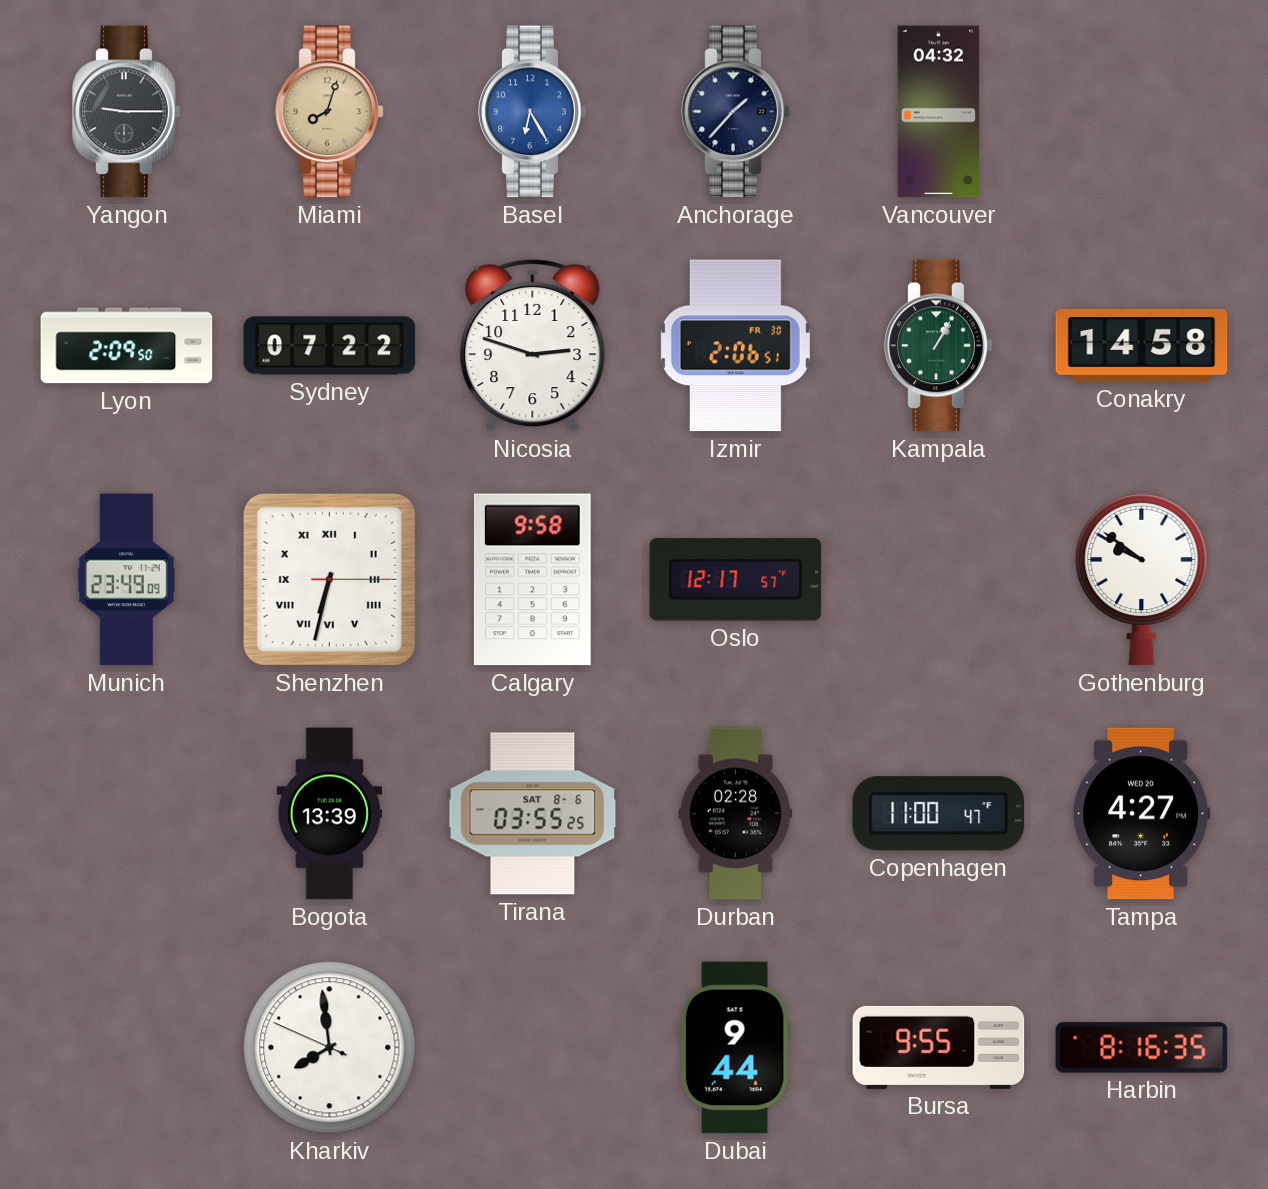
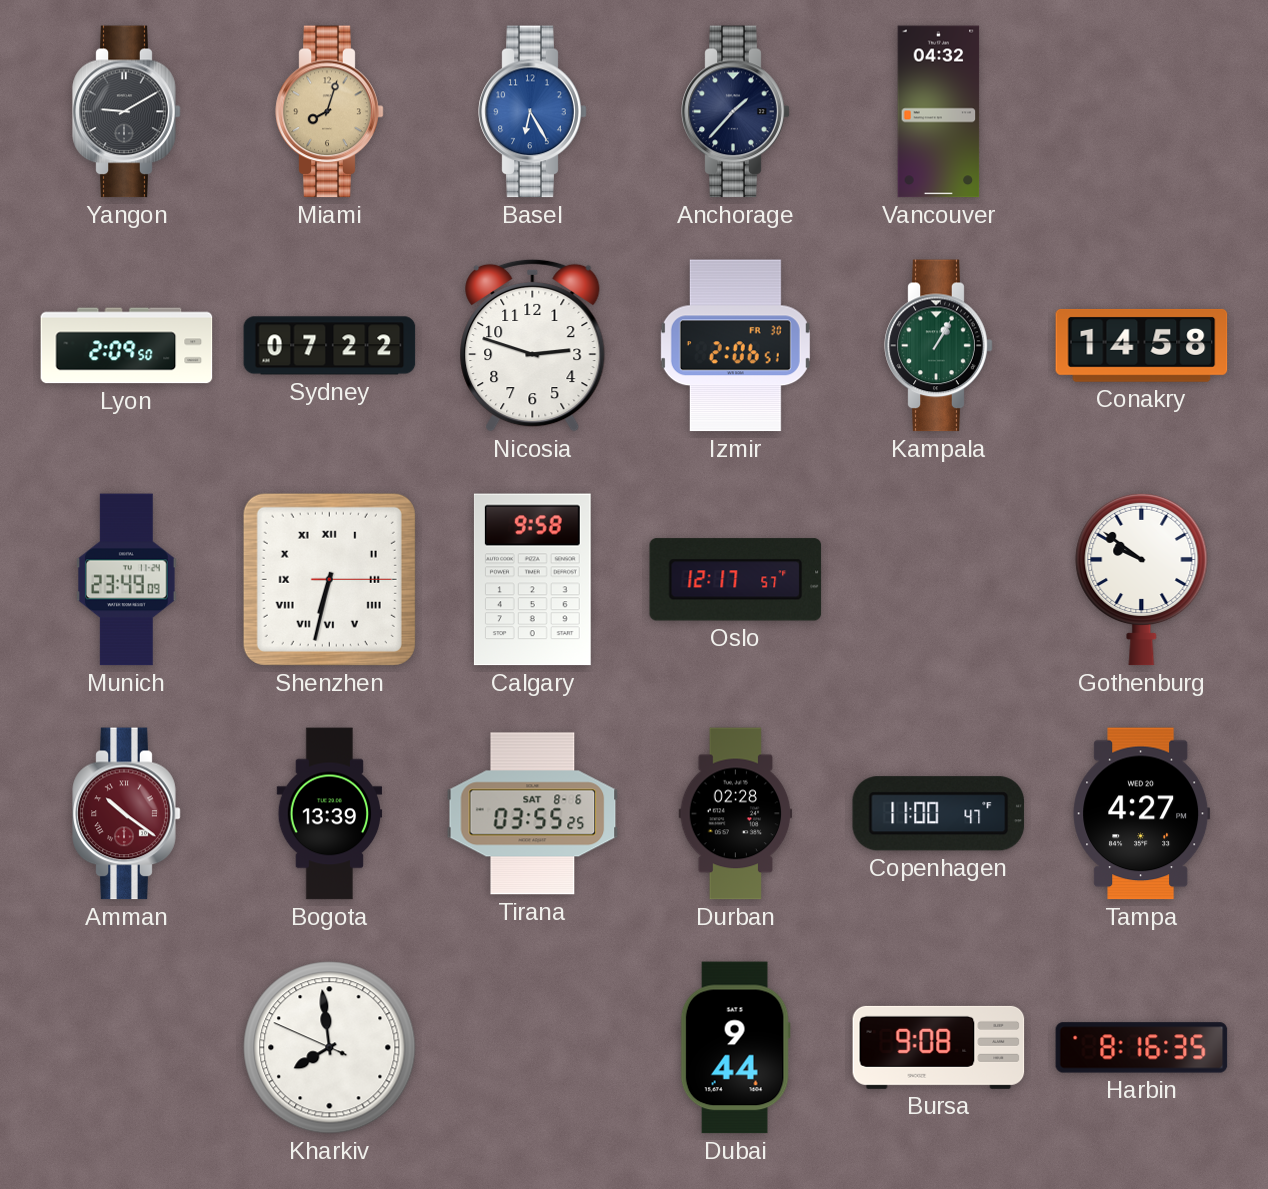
Yangon: 9:15 -> 9:10 (127, 112)
Amman: none -> 10:21 (127, 814)
Bursa: 9:55 -> 9:08 (939, 1047)
